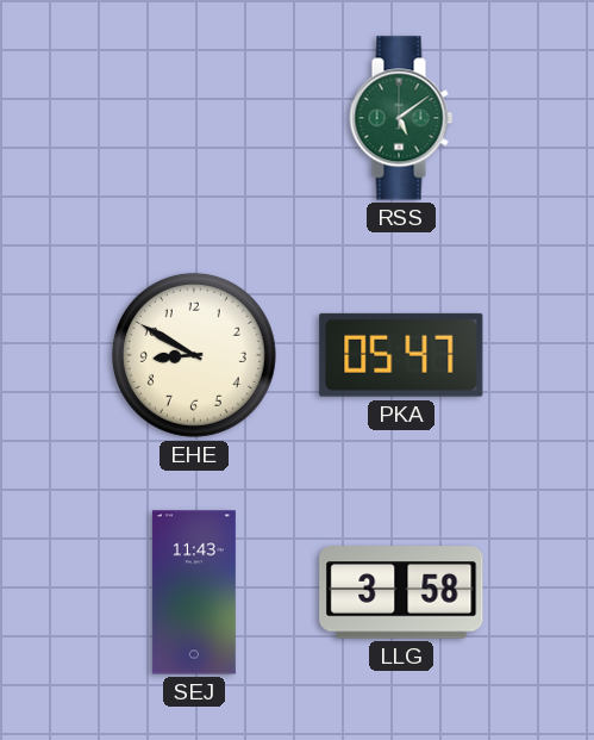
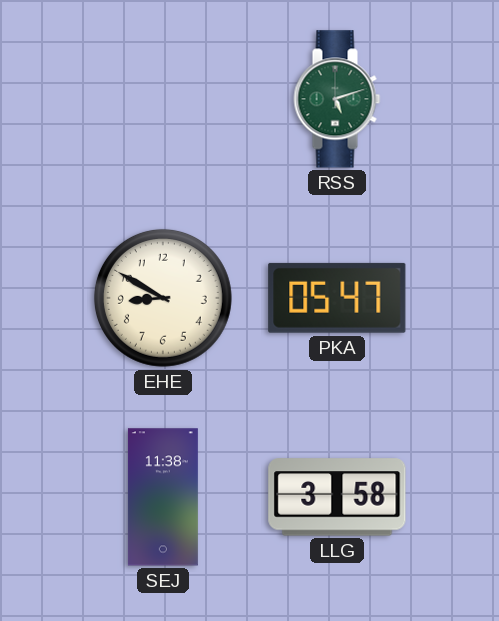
RSS: 5:09 -> 5:12 (337, 99)
SEJ: 11:43 -> 11:38 (163, 497)
